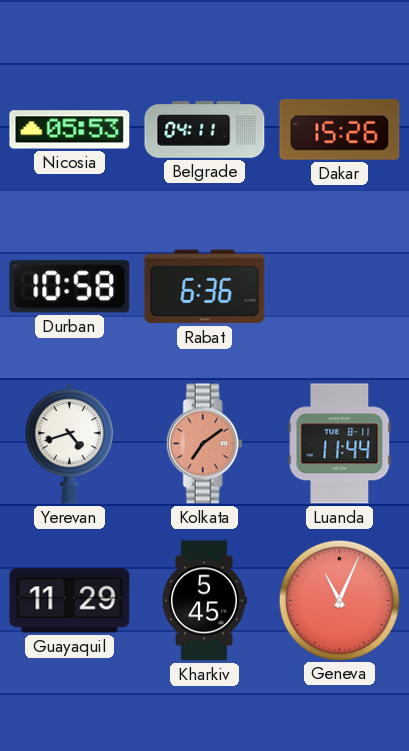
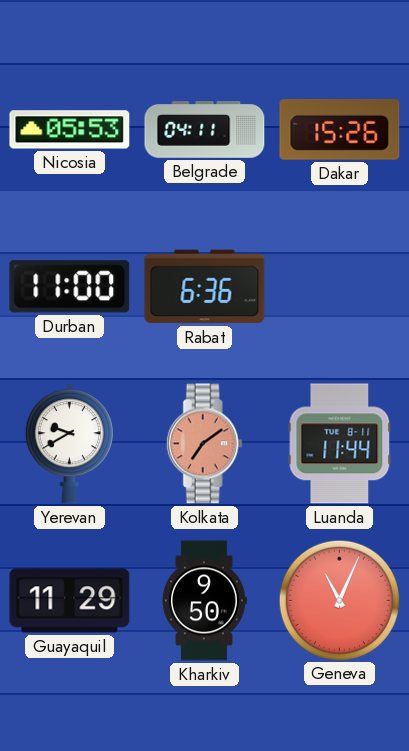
Durban: 10:58 -> 11:00 (70, 287)
Yerevan: 4:42 -> 9:40 (69, 444)
Kharkiv: 5:45 -> 9:50 (205, 601)
